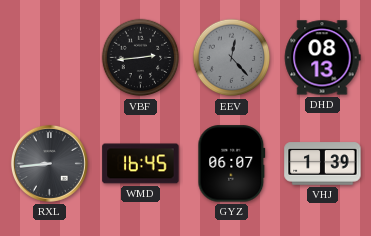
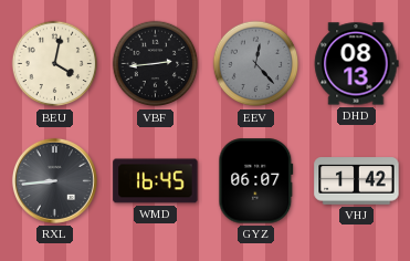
BEU: none -> 4:02 (55, 64)
VHJ: 1:39 -> 1:42 (357, 181)
